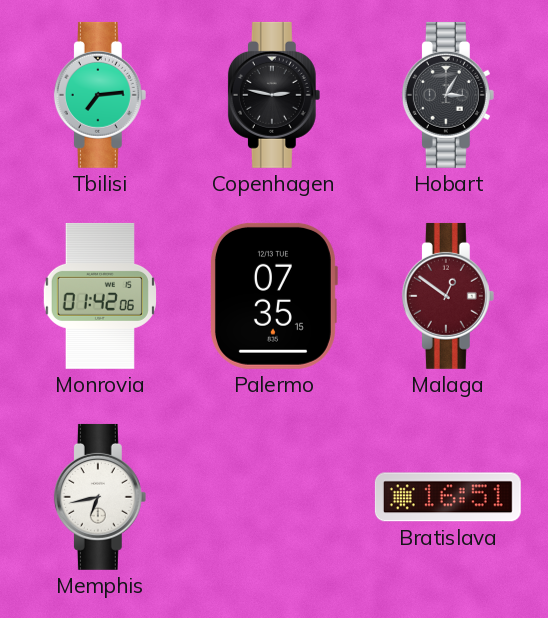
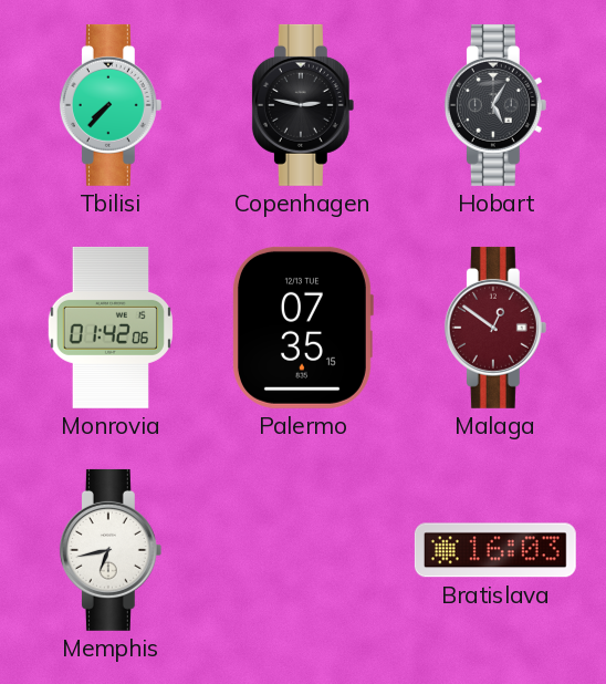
Tbilisi: 7:14 -> 7:37 (111, 105)
Hobart: 3:05 -> 5:05 (495, 105)
Bratislava: 16:51 -> 16:03 (495, 550)
